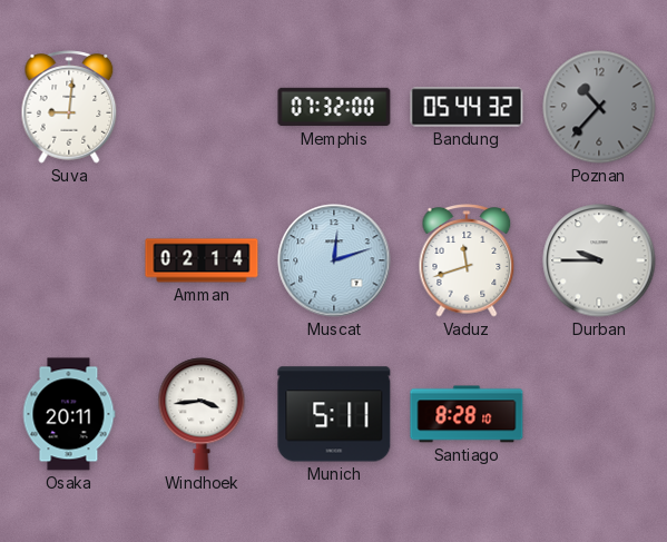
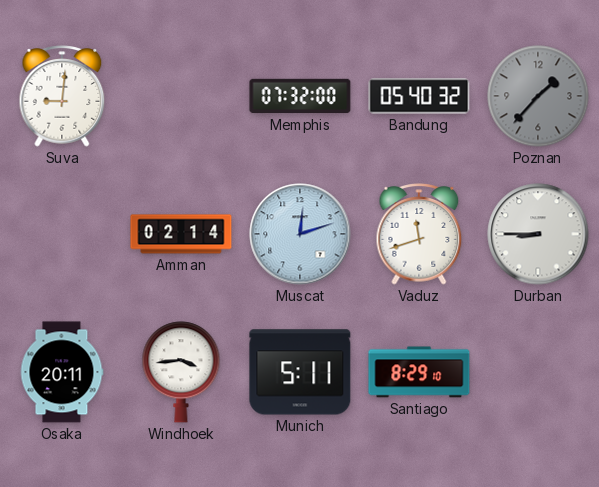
Bandung: 05:44 -> 05:40 (419, 96)
Poznan: 10:37 -> 1:37 (538, 96)
Durban: 9:45 -> 8:45 (538, 234)
Santiago: 8:28 -> 8:29 (419, 372)
